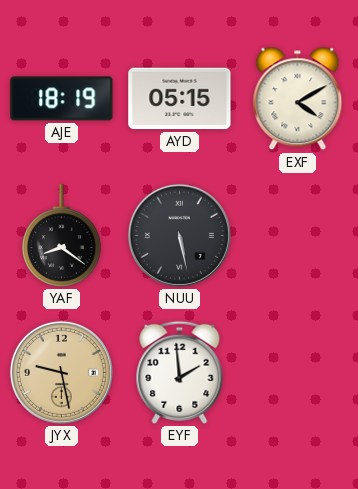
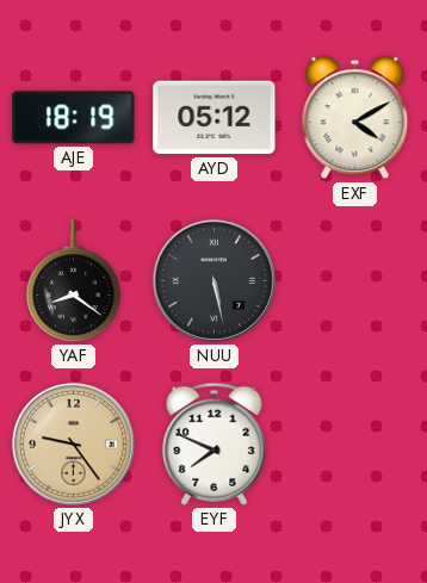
AYD: 05:15 -> 05:12 (215, 118)
JYX: 9:28 -> 9:24 (73, 444)
EYF: 1:59 -> 7:49 (215, 444)
